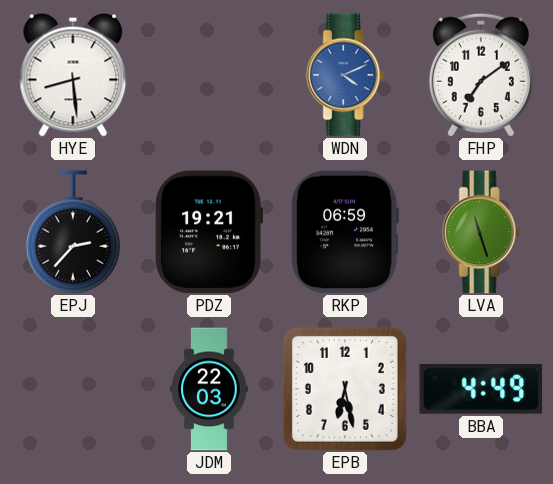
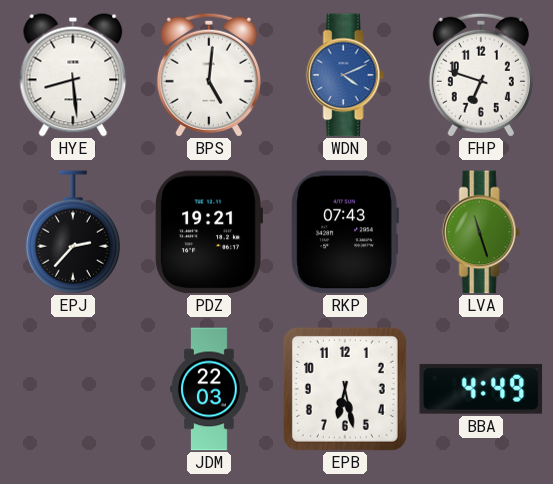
BPS: none -> 5:01 (209, 75)
FHP: 7:09 -> 6:48 (481, 75)
RKP: 06:59 -> 07:43 (345, 232)
